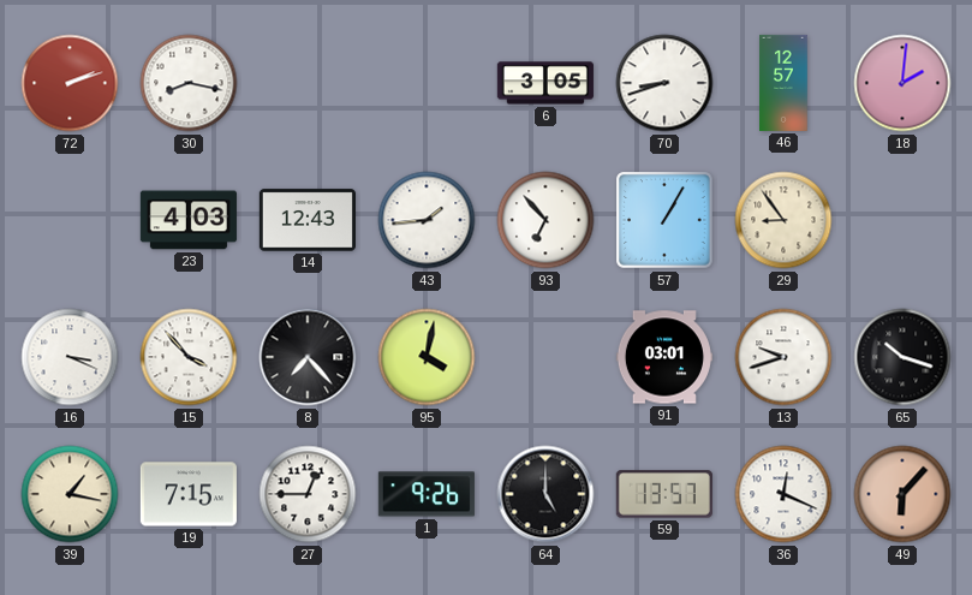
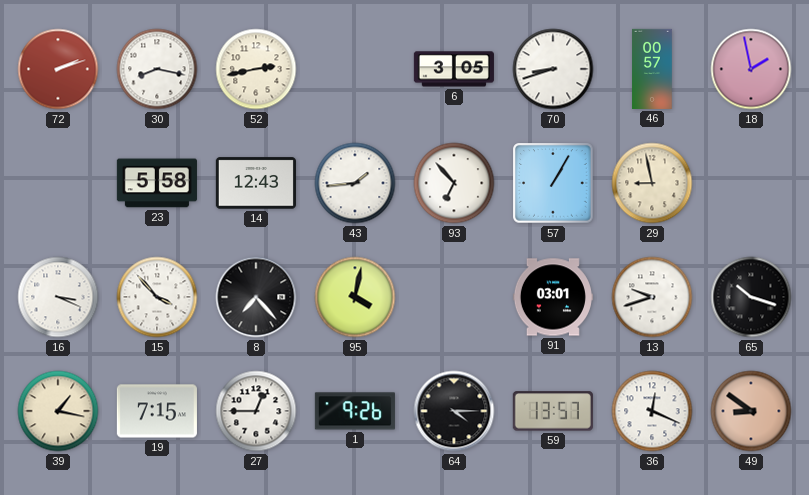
52: none -> 2:43 (256, 69)
46: 12:57 -> 00:57 (652, 69)
18: 2:01 -> 1:58 (751, 69)
23: 4:03 -> 5:58 (157, 183)
29: 8:54 -> 8:58 (652, 183)
64: 5:00 -> 4:15 (454, 411)
49: 6:07 -> 8:51 (751, 411)
